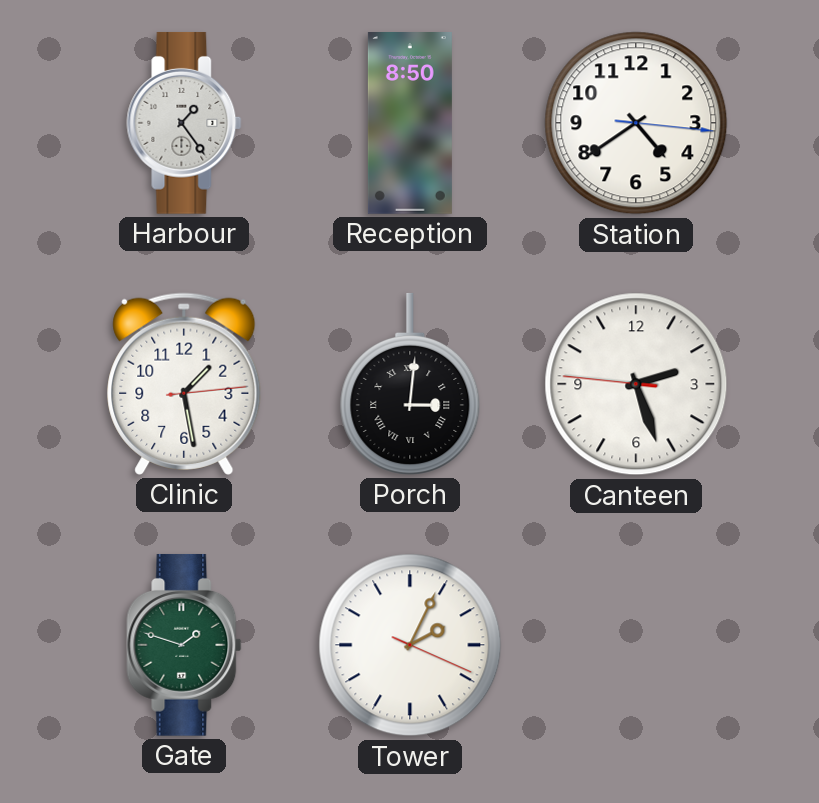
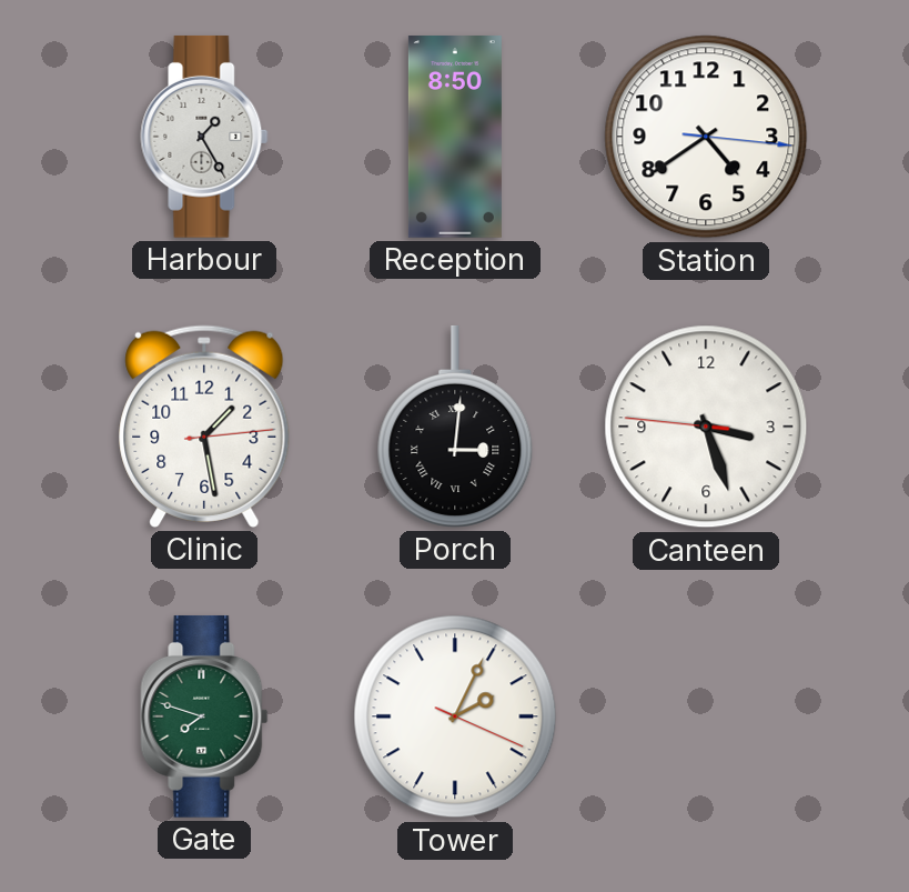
Harbour: 1:24 -> 1:25 (204, 137)
Canteen: 2:26 -> 3:26 (706, 427)
Gate: 1:48 -> 7:48 (204, 716)
